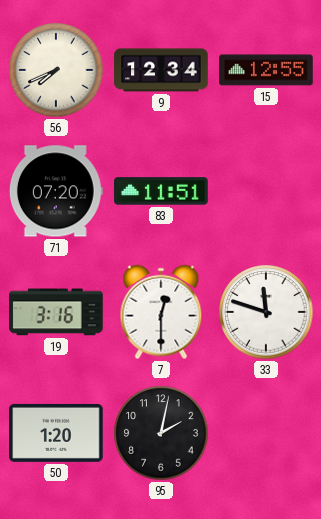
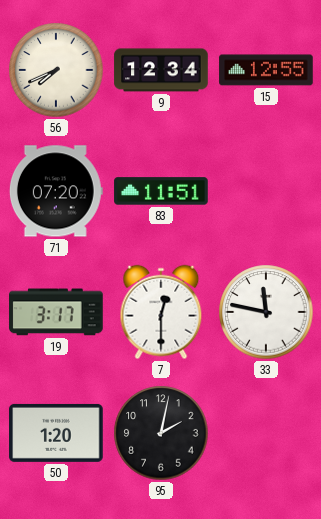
19: 3:16 -> 3:17 (56, 312)
33: 11:48 -> 11:47 (266, 312)
